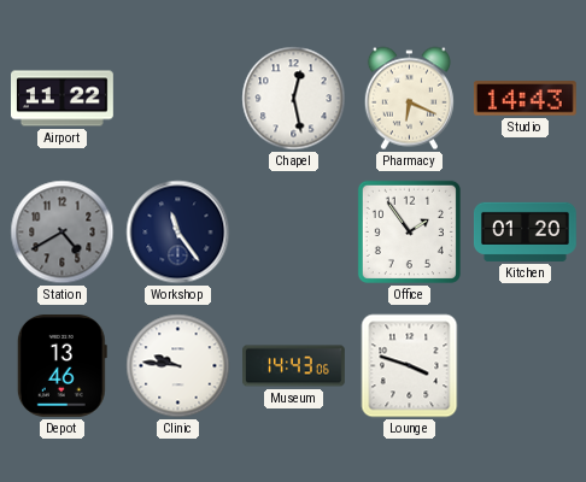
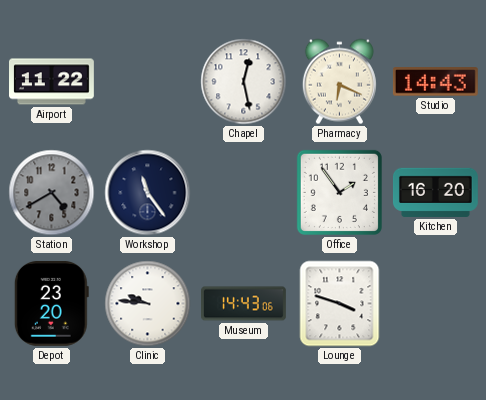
Kitchen: 01:20 -> 16:20 (435, 192)
Depot: 13:46 -> 23:20 (51, 303)
